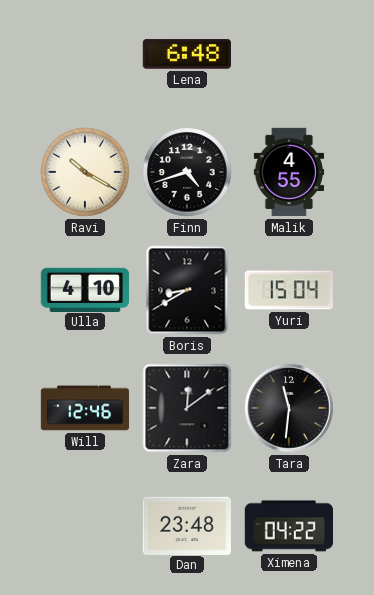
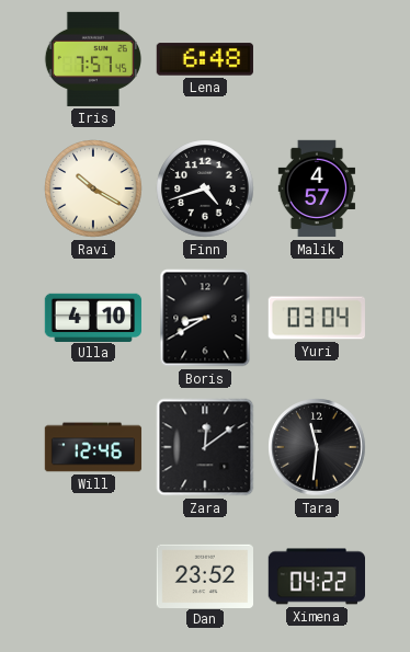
Iris: none -> 7:57 (93, 59)
Malik: 4:55 -> 4:57 (317, 188)
Yuri: 15:04 -> 03:04 (317, 318)
Dan: 23:48 -> 23:52 (204, 575)
